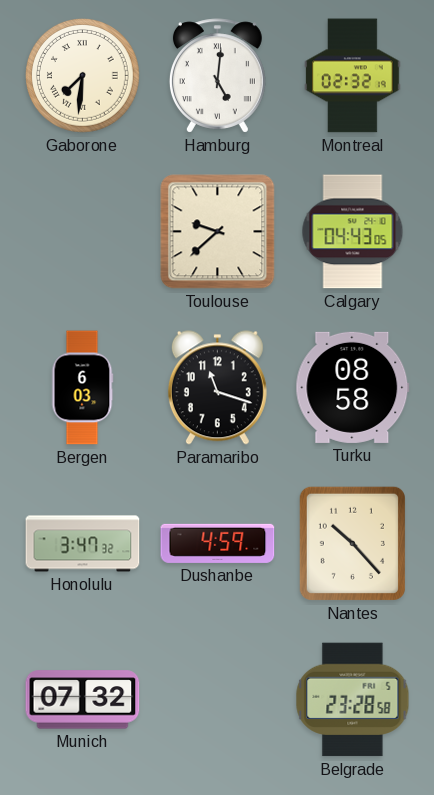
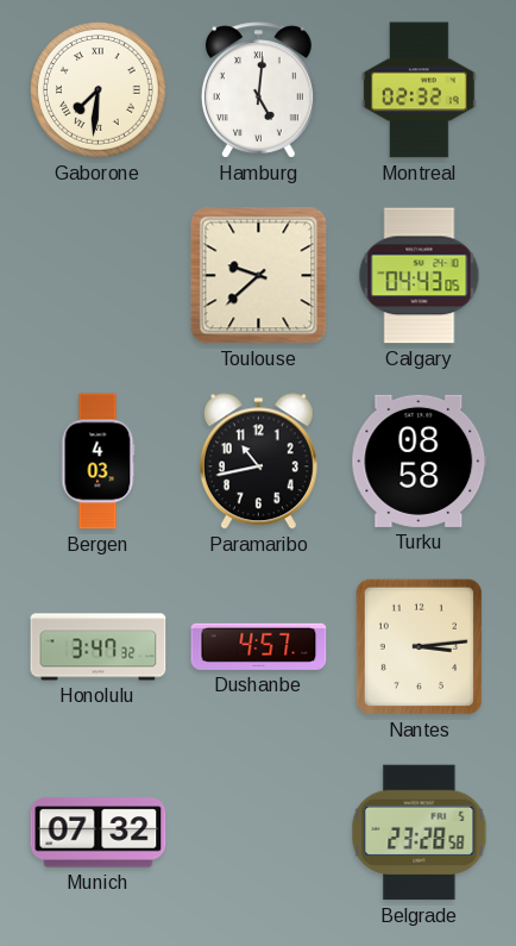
Bergen: 6:03 -> 4:03 (97, 462)
Paramaribo: 11:18 -> 10:43 (258, 462)
Dushanbe: 4:59 -> 4:57 (259, 646)
Nantes: 10:23 -> 3:14 (419, 646)
